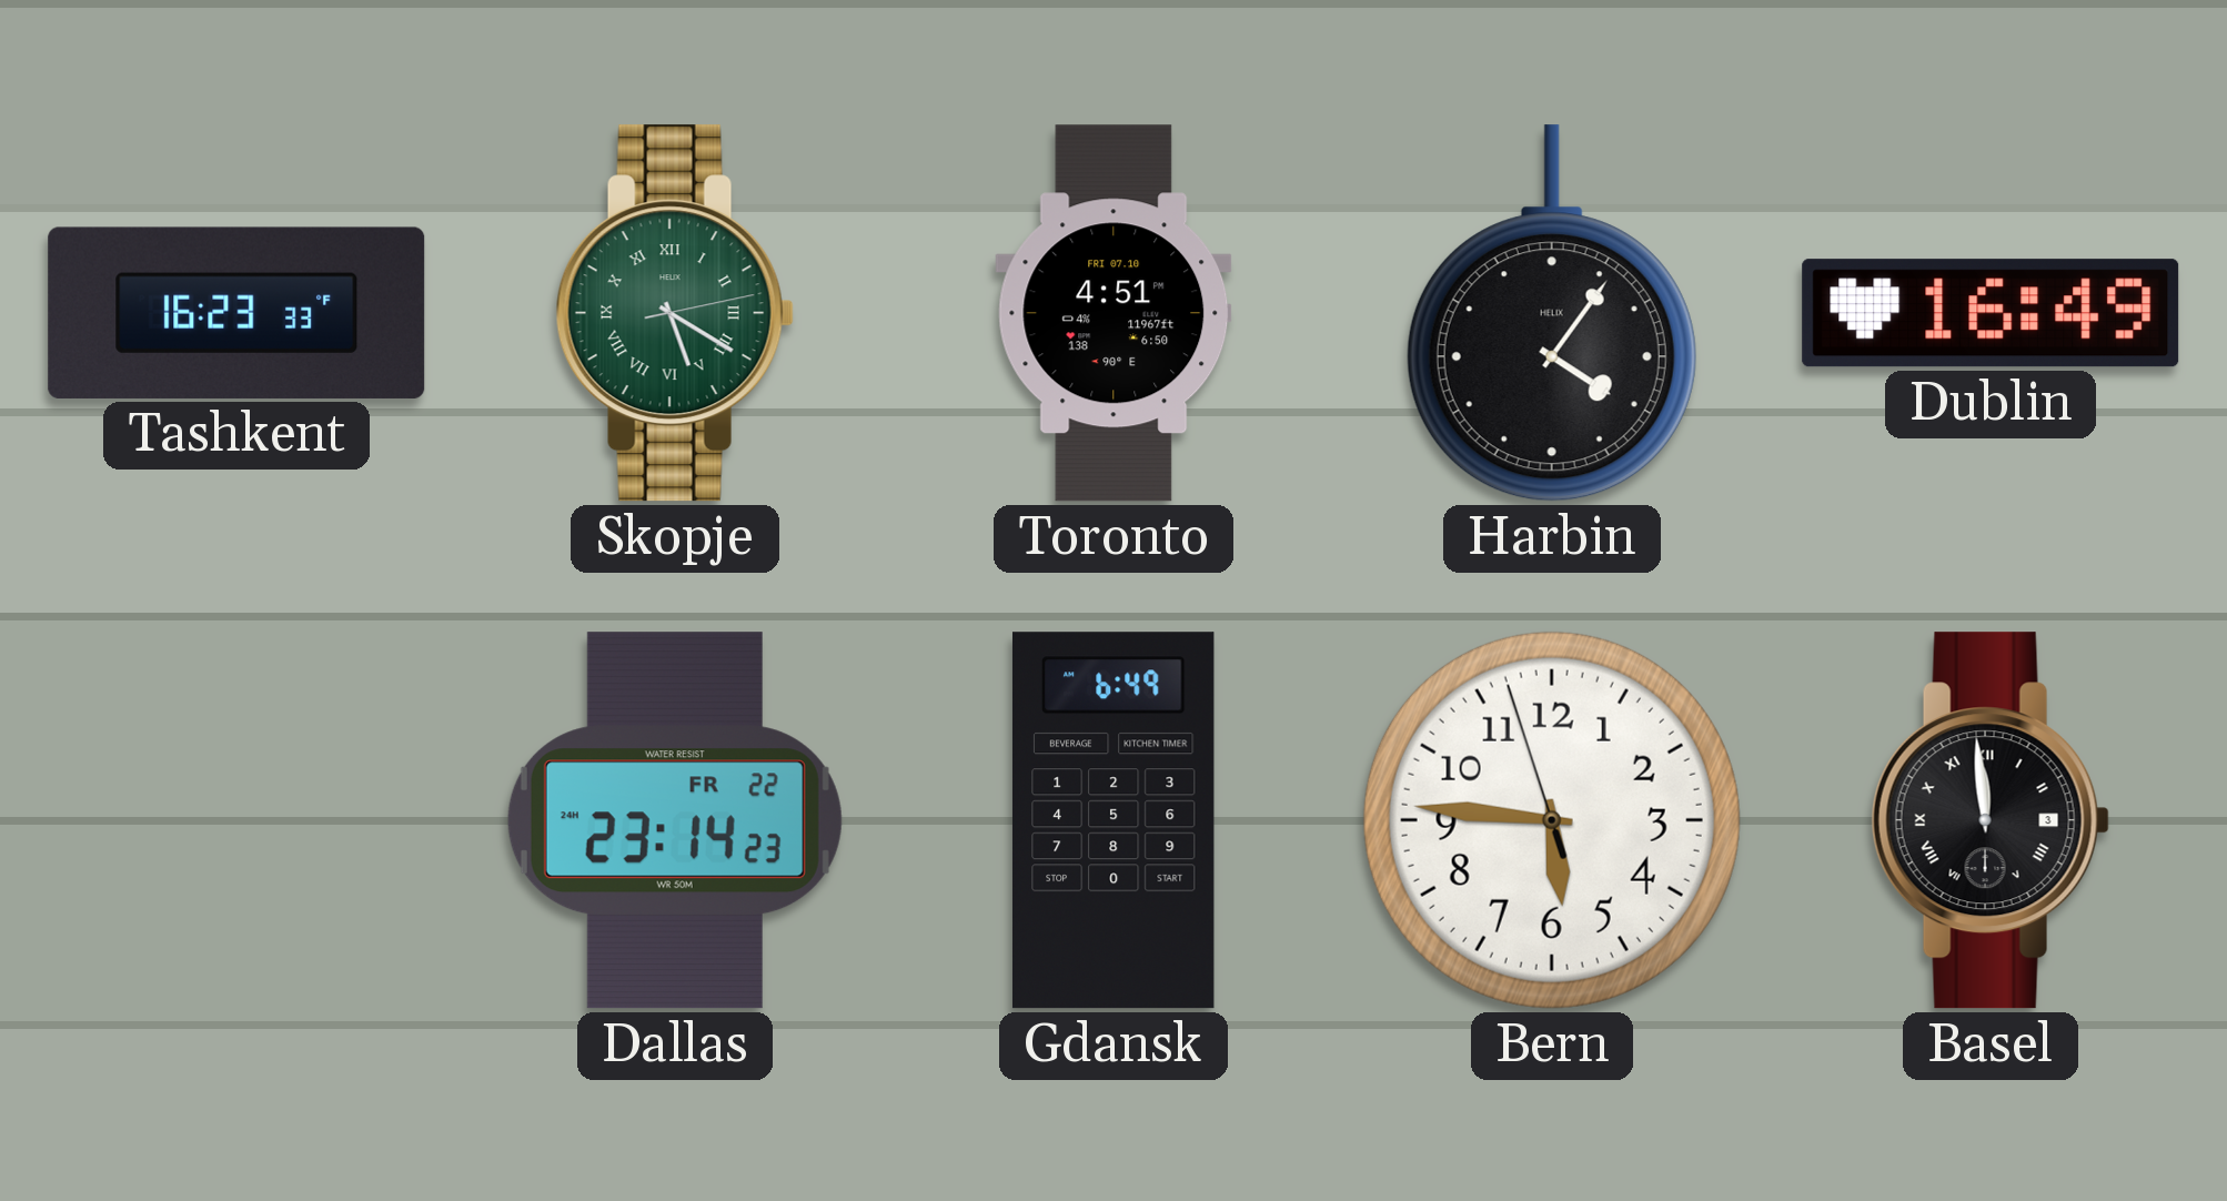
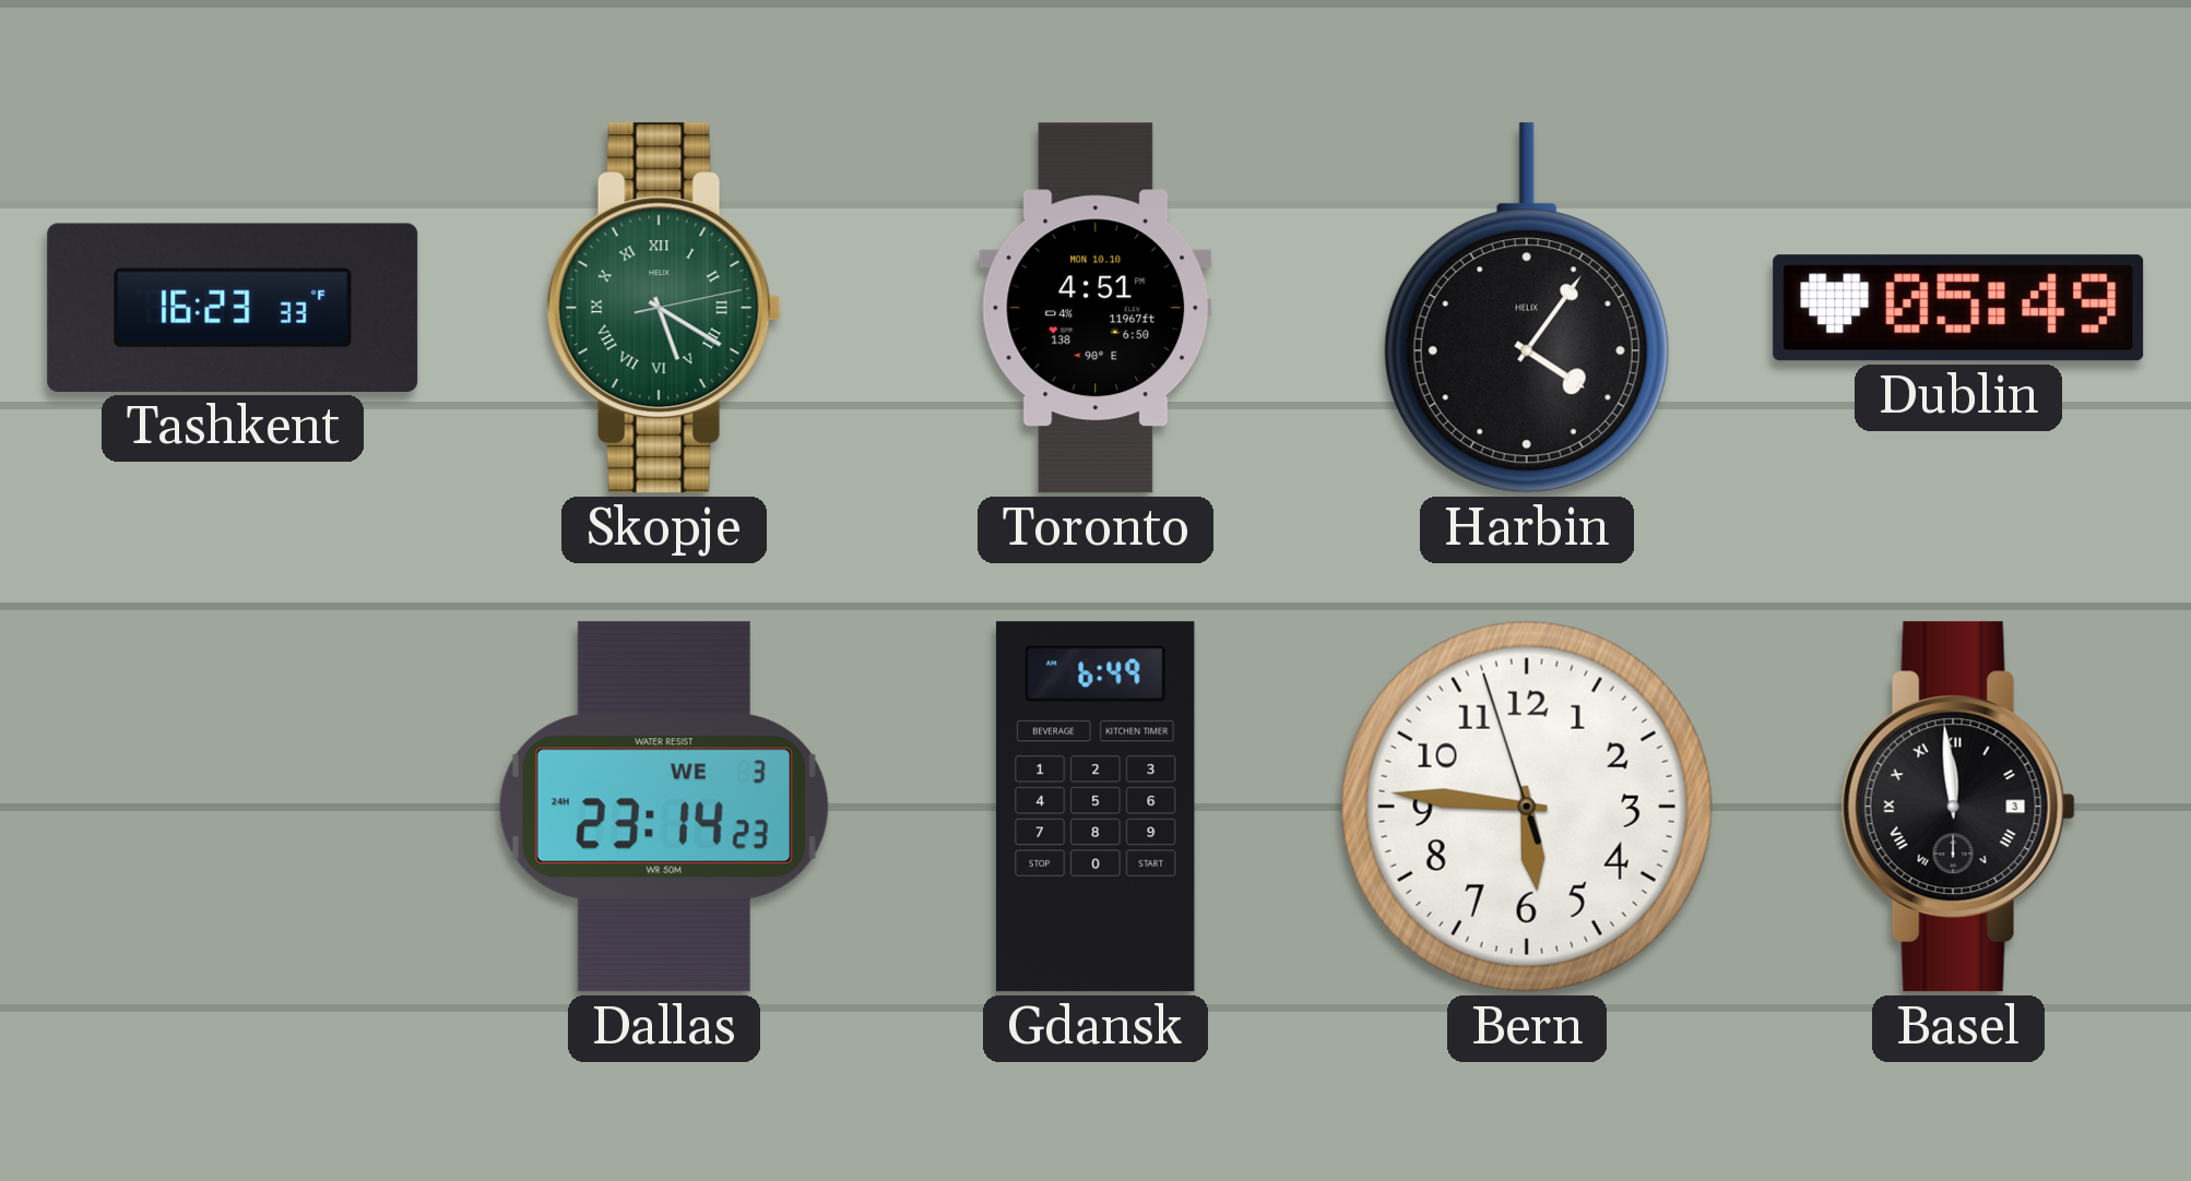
Toronto date: FRI 07.10 -> MON 10.10 (1095, 308)
Dublin: 16:49 -> 05:49 (1958, 308)
Dallas date: FR 22 -> WE 3 (664, 807)
